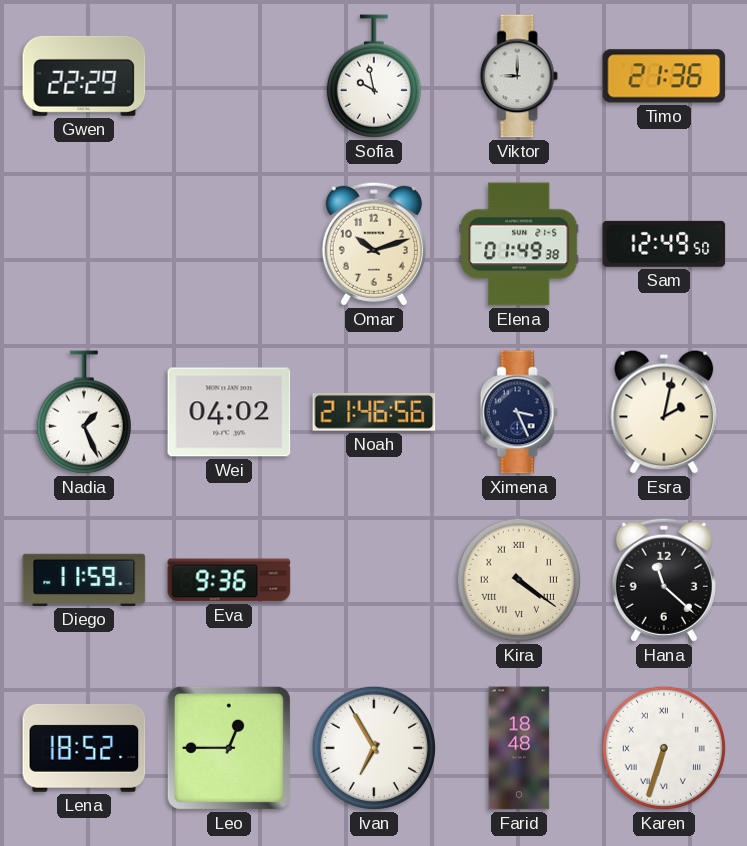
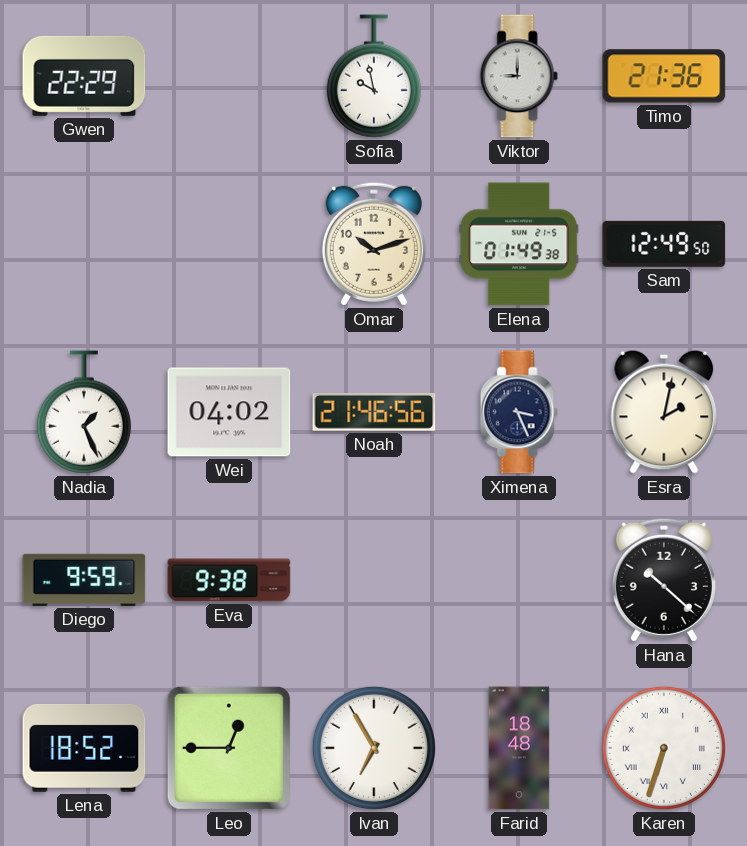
Diego: 11:59 -> 9:59 (84, 580)
Eva: 9:36 -> 9:38 (229, 580)
Kira: 4:21 -> none (519, 580)
Hana: 11:22 -> 10:22 (664, 580)
